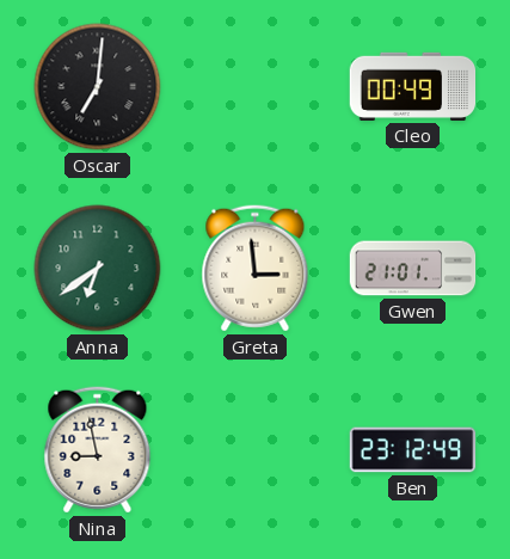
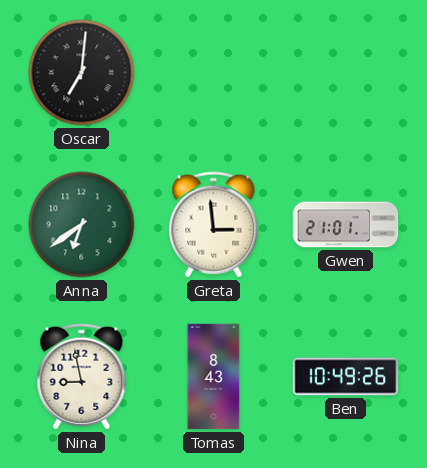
Cleo: 00:49 -> none (413, 86)
Tomas: none -> 8:43 (214, 377)
Ben: 23:12 -> 10:49 (346, 377)
